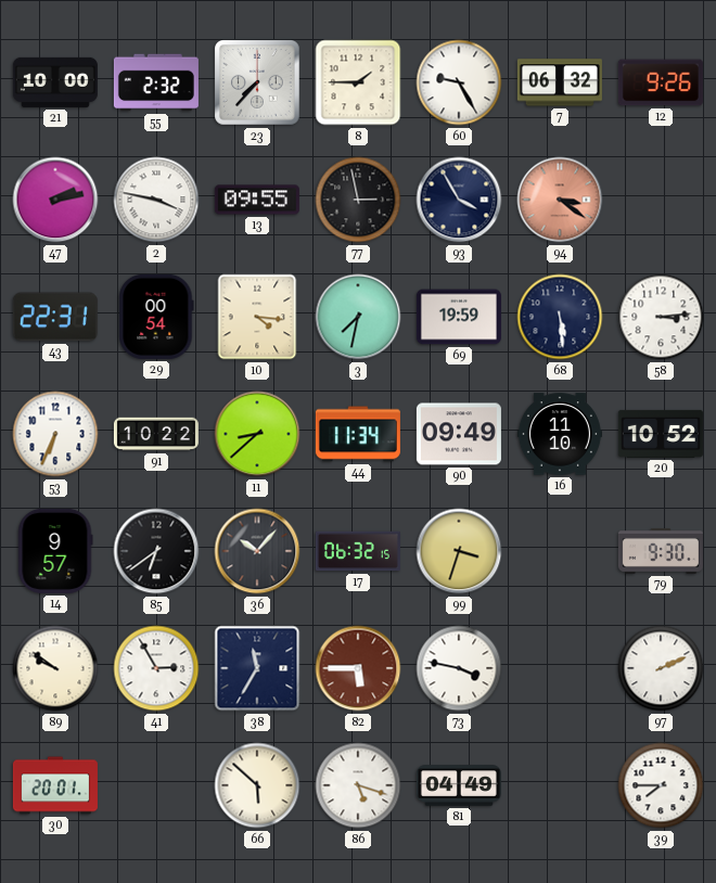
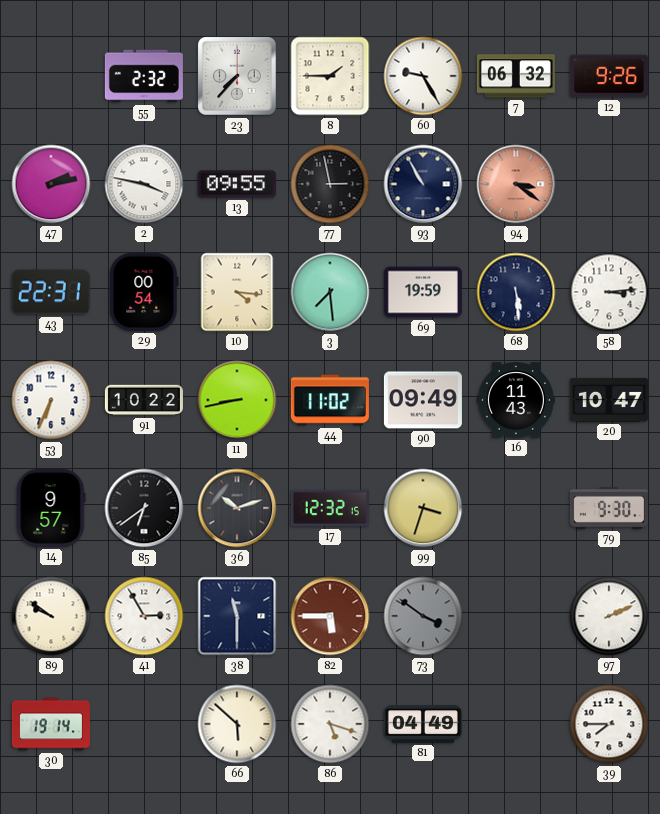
21: 10:00 -> none (55, 82)
93: 3:55 -> 10:55 (423, 184)
3: 7:32 -> 7:29 (330, 292)
11: 8:38 -> 8:43 (237, 400)
44: 11:34 -> 11:02 (330, 400)
16: 11:10 -> 11:43 (516, 400)
20: 10:52 -> 10:47 (609, 400)
36: 10:07 -> 10:12 (237, 508)
17: 06:32 -> 12:32 (330, 508)
38: 11:35 -> 11:30 (237, 616)
73: 3:47 -> 3:51 (423, 616)
73 dial: white -> grey (423, 616)
30: 20:01 -> 19:14 (51, 724)
